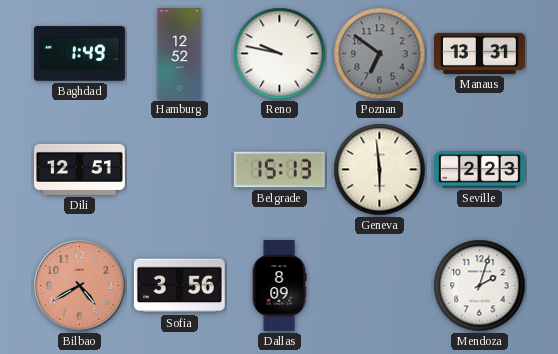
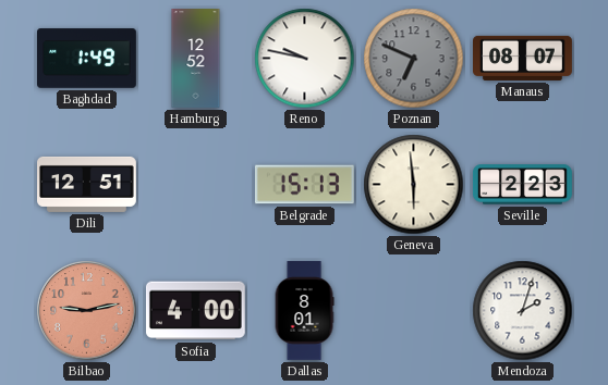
Poznan: 6:51 -> 6:49 (414, 59)
Manaus: 13:31 -> 08:07 (523, 58)
Bilbao: 4:40 -> 9:13 (87, 311)
Sofia: 3:56 -> 4:00 (195, 311)
Dallas: 8:09 -> 8:01 (304, 311)
